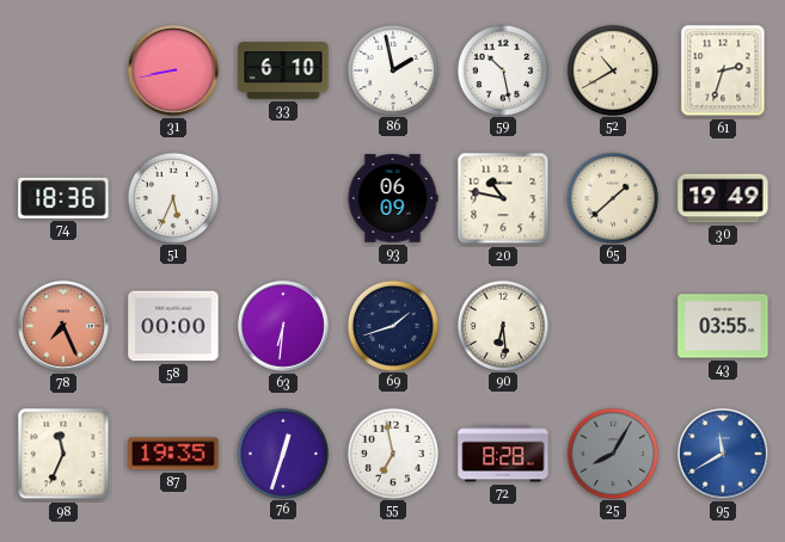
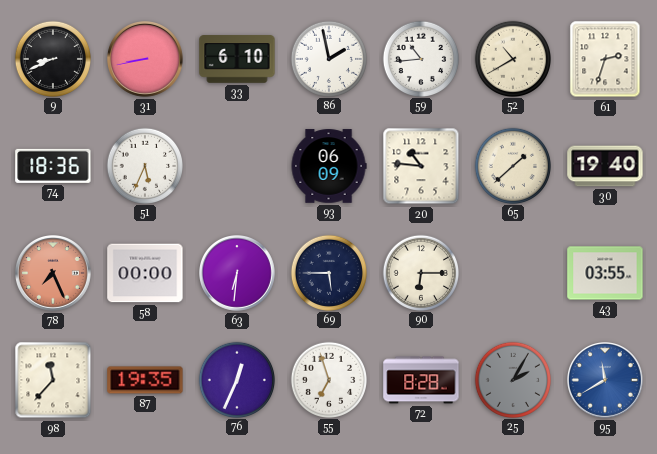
9: none -> 8:41 (52, 58)
59: 10:28 -> 10:44 (420, 58)
20: 10:47 -> 10:46 (421, 166)
30: 19:49 -> 19:40 (605, 166)
69: 1:42 -> 5:45 (328, 272)
90: 6:29 -> 6:15 (420, 272)
98: 11:34 -> 11:37 (53, 380)
76: 12:33 -> 12:34 (236, 379)
55: 6:58 -> 6:57 (328, 379)
25: 8:05 -> 2:05 (512, 379)
